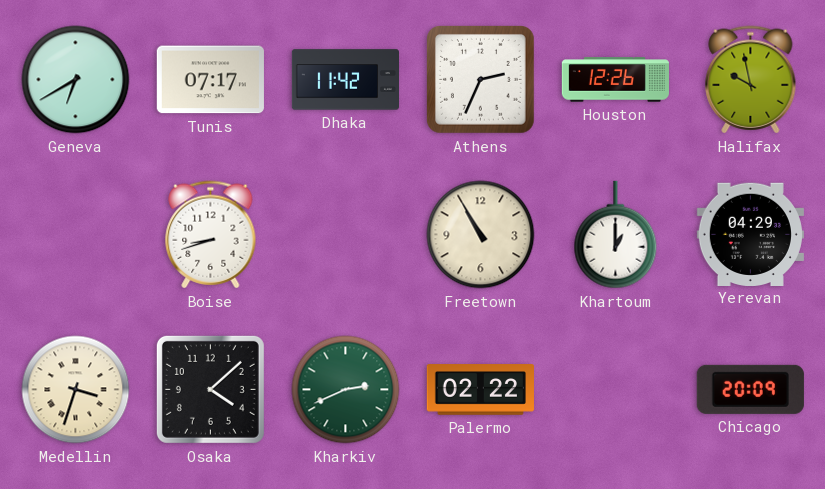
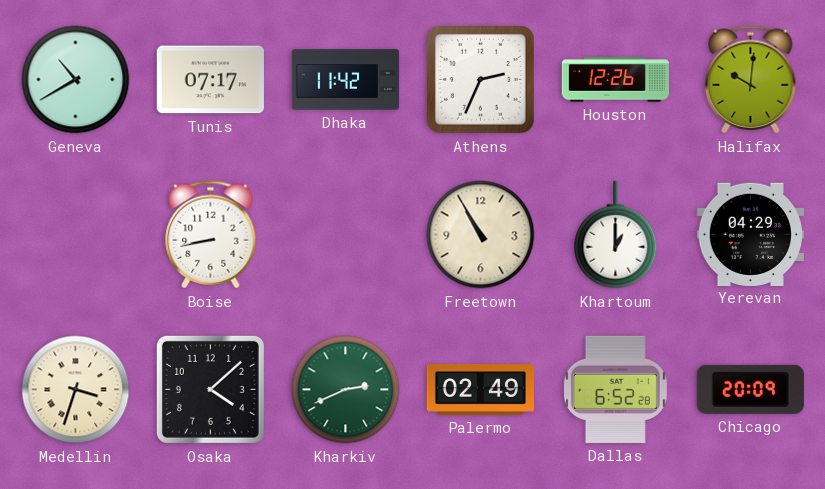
Geneva: 6:40 -> 10:40 (76, 80)
Halifax: 9:58 -> 10:01 (751, 80)
Boise: 8:42 -> 8:43 (211, 235)
Palermo: 02:22 -> 02:49 (480, 390)
Dallas: none -> 6:52 (615, 389)
